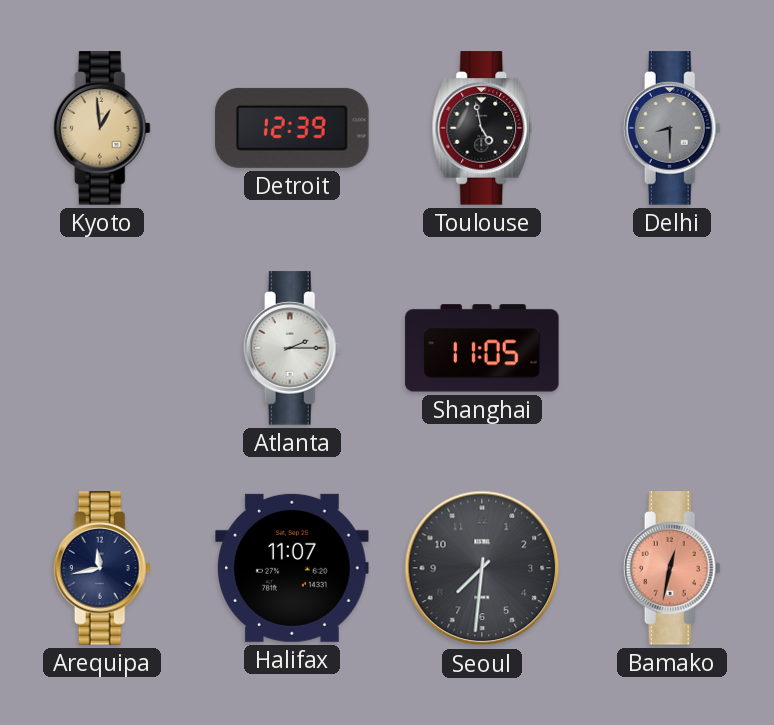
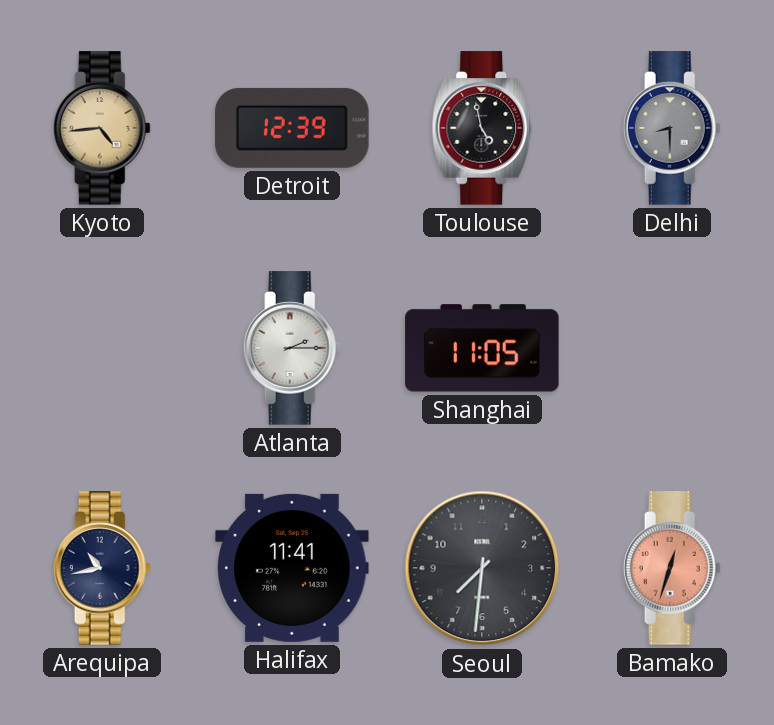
Kyoto: 12:59 -> 4:44 (102, 128)
Arequipa: 11:43 -> 10:43 (102, 568)
Halifax: 11:07 -> 11:41 (292, 568)
Bamako: 12:32 -> 12:33 (672, 568)
